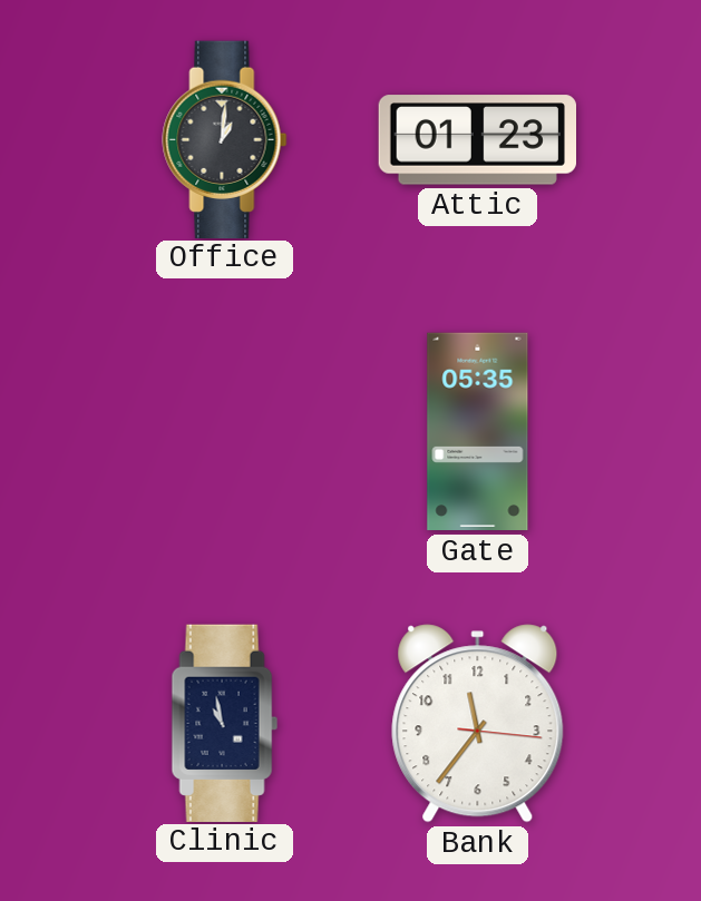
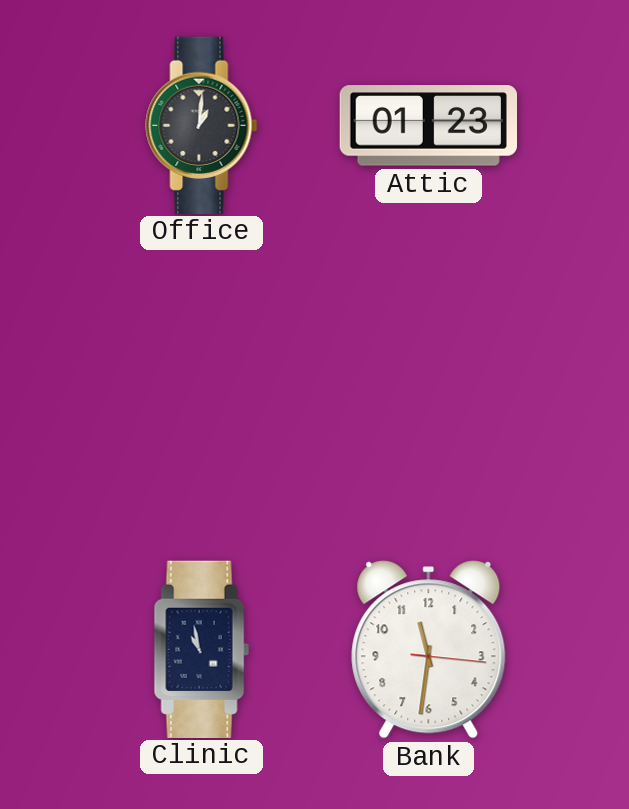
Gate: 05:35 -> none (478, 432)
Bank: 11:36 -> 11:31 (429, 650)
